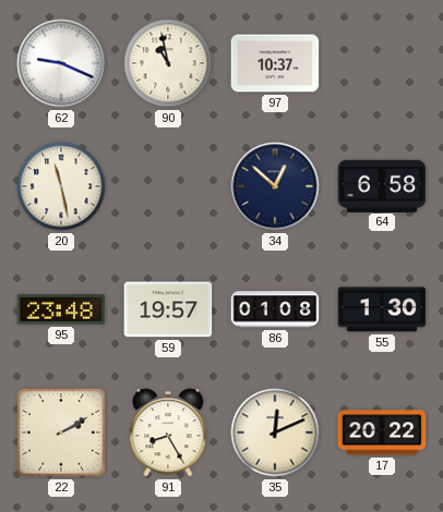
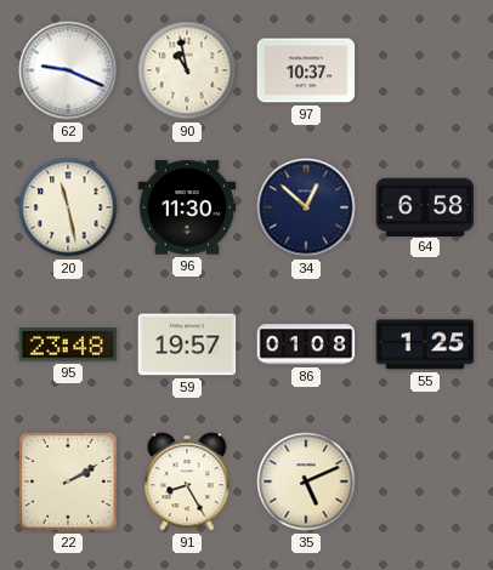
96: none -> 11:30 (187, 207)
55: 1:30 -> 1:25 (425, 344)
35: 12:11 -> 5:11 (306, 481)
17: 20:22 -> none (382, 432)
